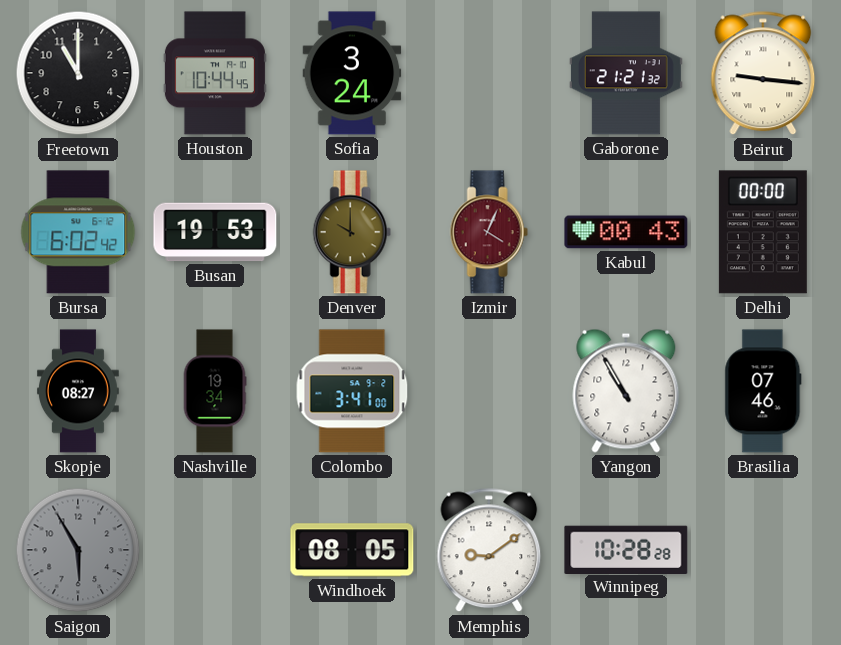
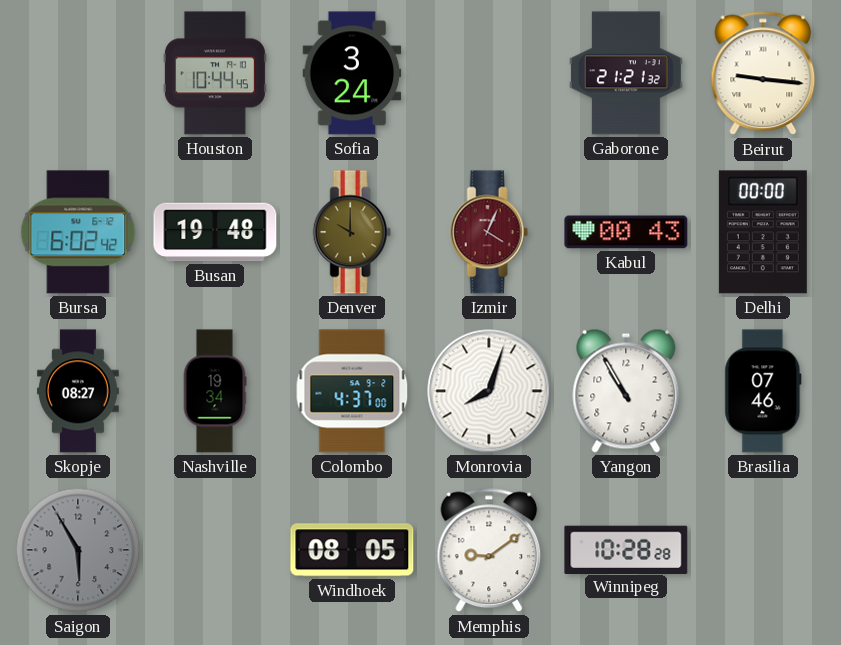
Freetown: 11:00 -> none (78, 73)
Busan: 19:53 -> 19:48 (215, 232)
Colombo: 3:41 -> 4:37 (352, 391)
Monrovia: none -> 8:03 (489, 391)
